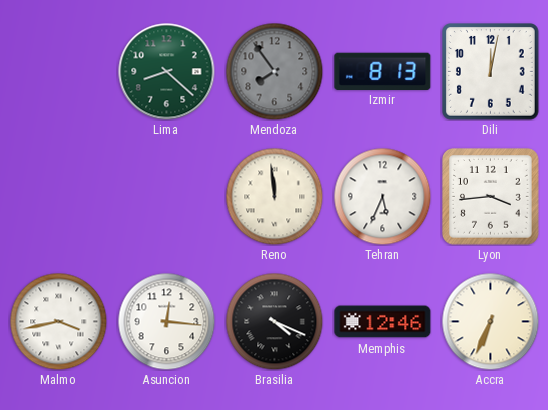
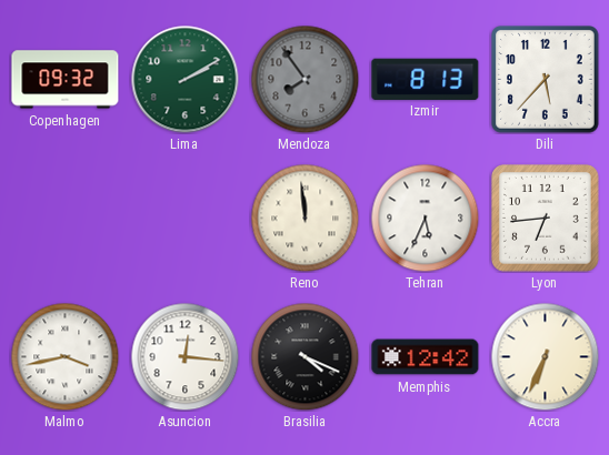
Copenhagen: none -> 09:32 (66, 80)
Lima: 8:22 -> 2:10 (186, 80)
Dili: 12:02 -> 5:37 (546, 80)
Lyon: 3:44 -> 6:44 (546, 219)
Memphis: 12:46 -> 12:42 (426, 357)
